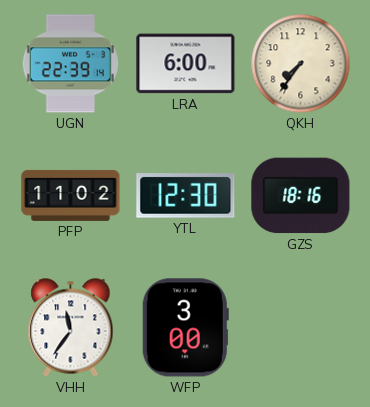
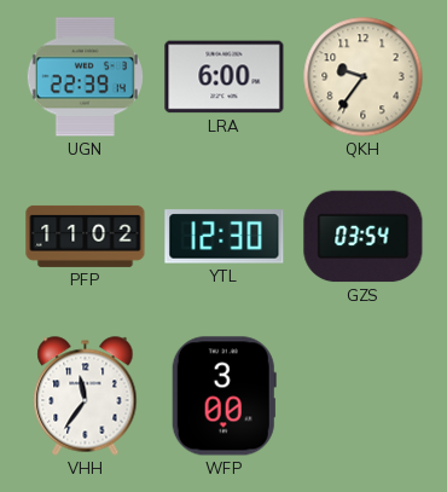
QKH: 7:36 -> 9:36 (364, 77)
GZS: 18:16 -> 03:54 (364, 237)
